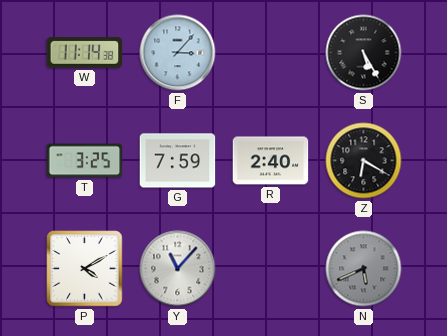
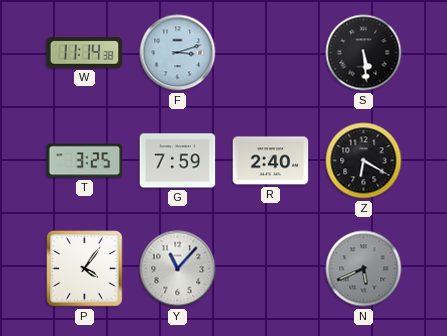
F: 3:07 -> 3:12 (178, 53)
S: 5:25 -> 5:29 (364, 53)
P: 4:10 -> 4:06 (85, 269)
